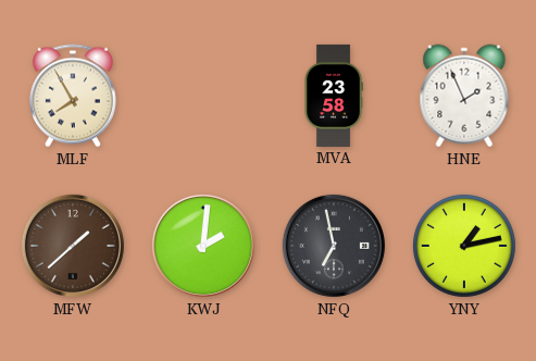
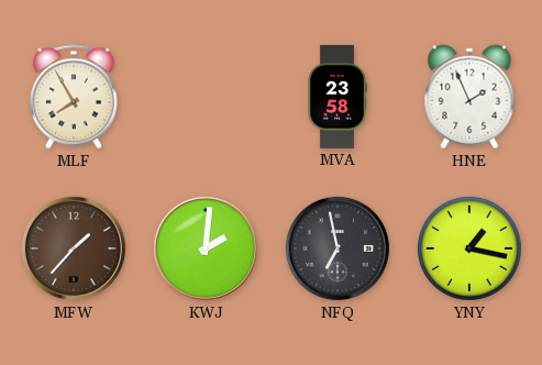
MFW: 1:38 -> 1:37 (74, 248)
YNY: 1:13 -> 1:17 (469, 248)
